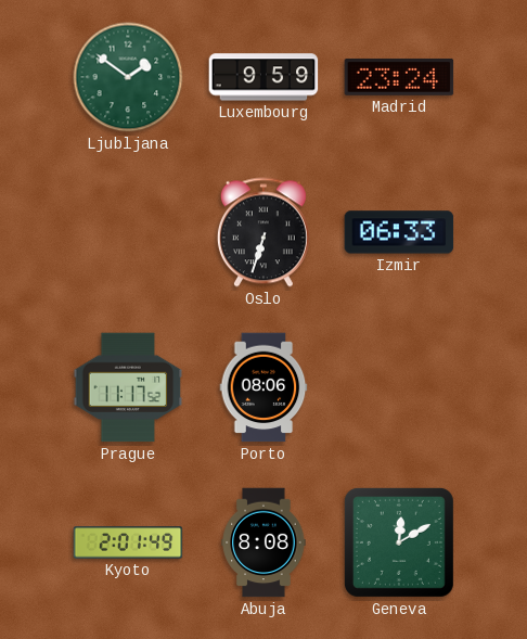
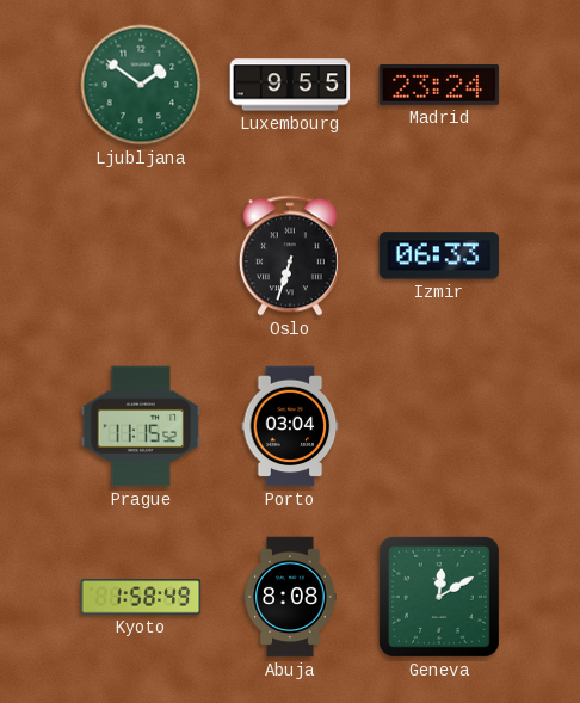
Luxembourg: 9:59 -> 9:55 (290, 85)
Prague: 11:17 -> 11:15 (141, 426)
Porto: 08:06 -> 03:04 (290, 426)
Kyoto: 2:01 -> 1:58 (141, 597)
